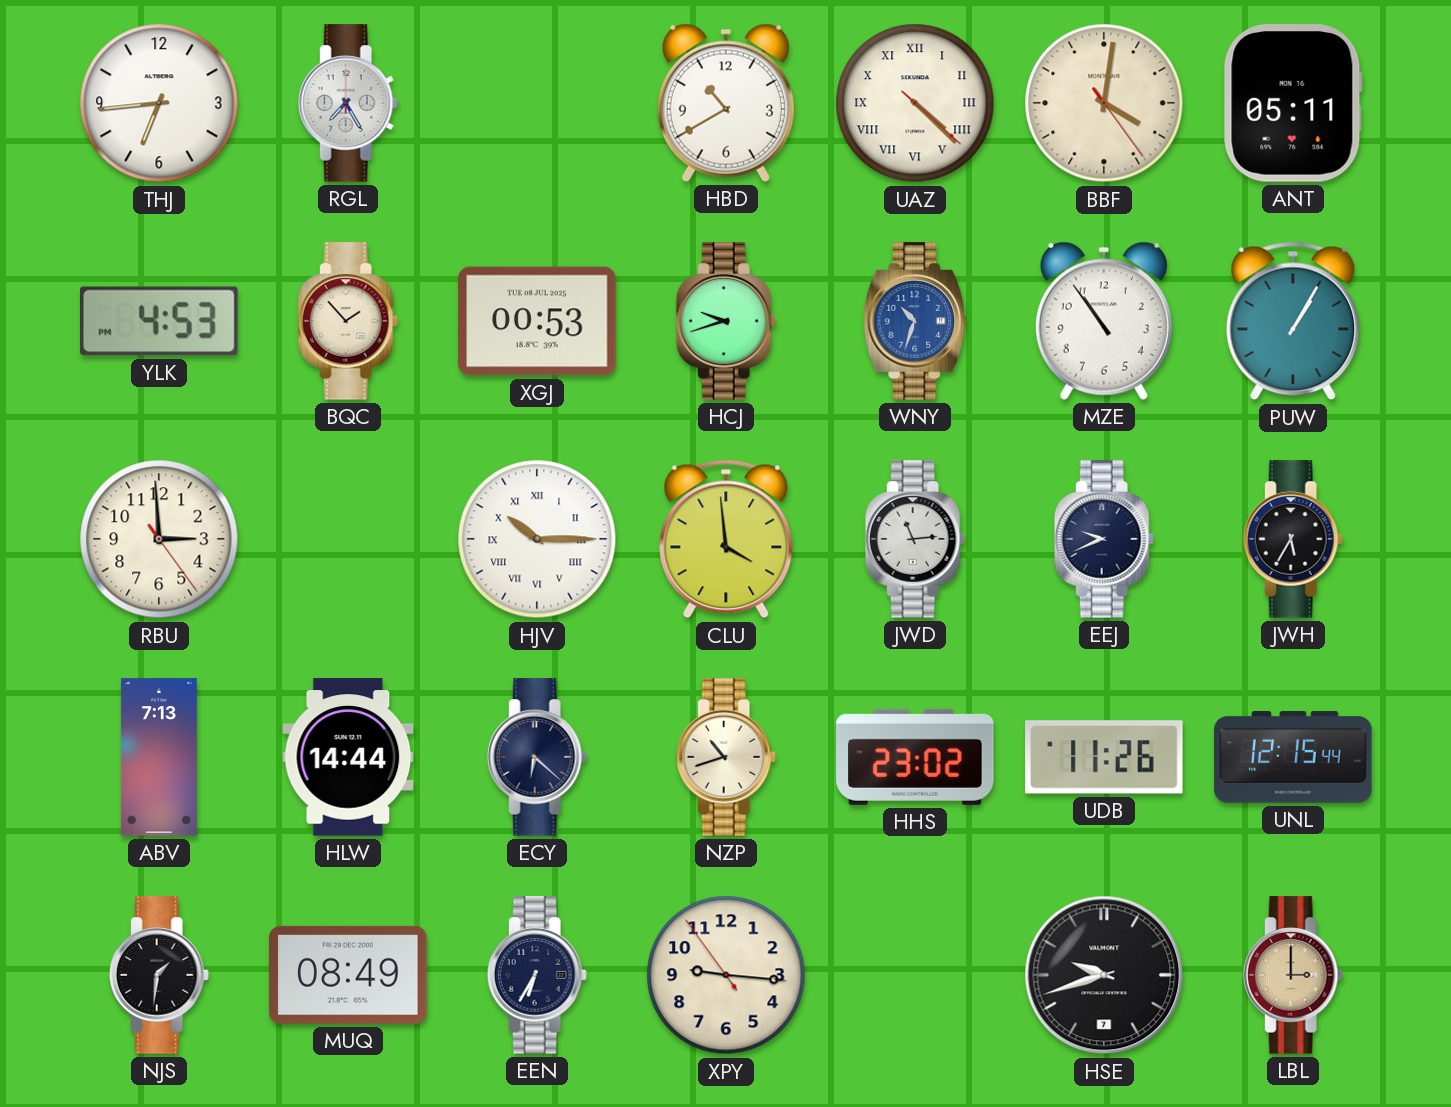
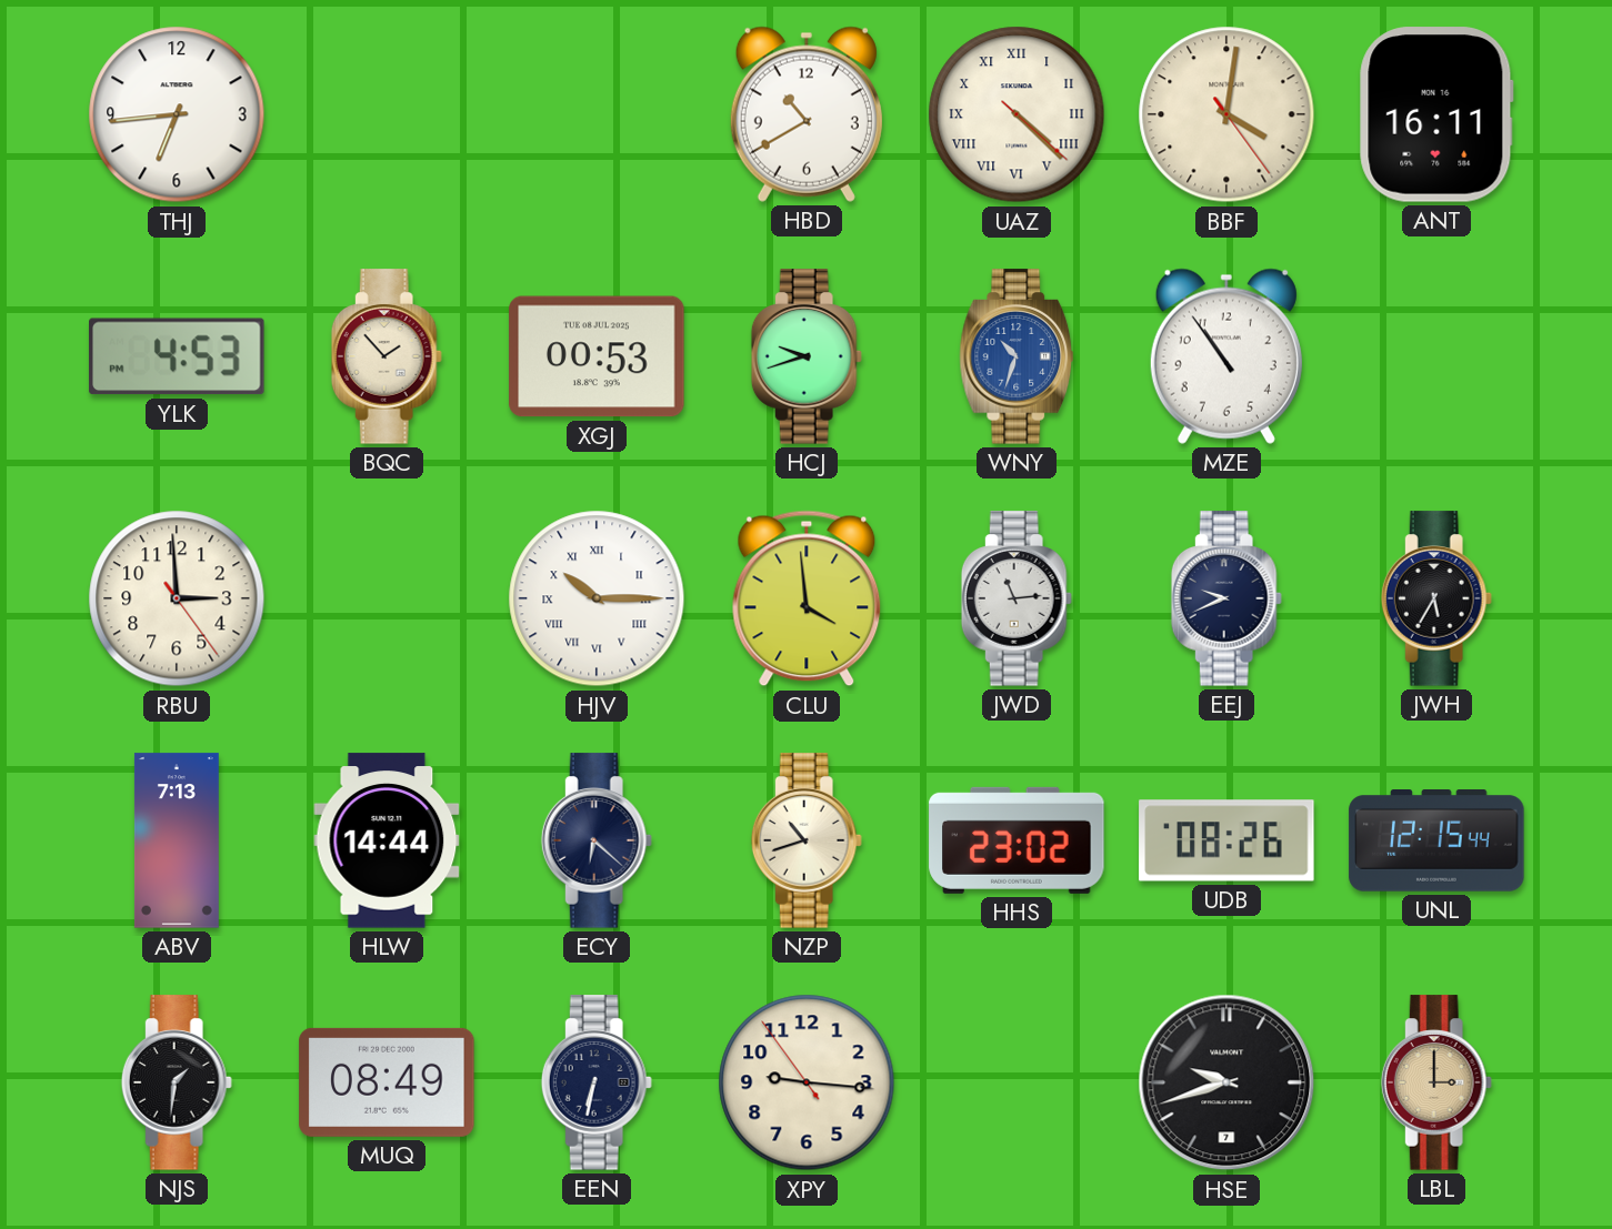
RGL: 7:25 -> none (348, 103)
ANT: 05:11 -> 16:11 (1436, 114)
PUW: 1:05 -> none (1293, 321)
UDB: 11:26 -> 08:26 (1226, 840)
EEN: 6:35 -> 6:32 (597, 1082)
